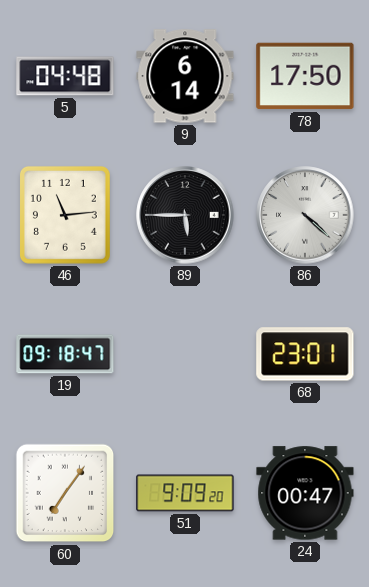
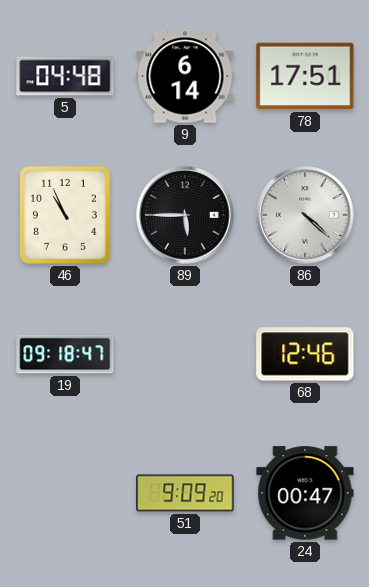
78: 17:50 -> 17:51 (305, 76)
46: 11:14 -> 10:56 (65, 215)
68: 23:01 -> 12:46 (305, 354)
60: 7:06 -> none (65, 493)
